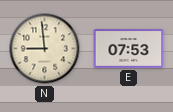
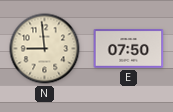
E: 07:53 -> 07:50 (129, 49)
